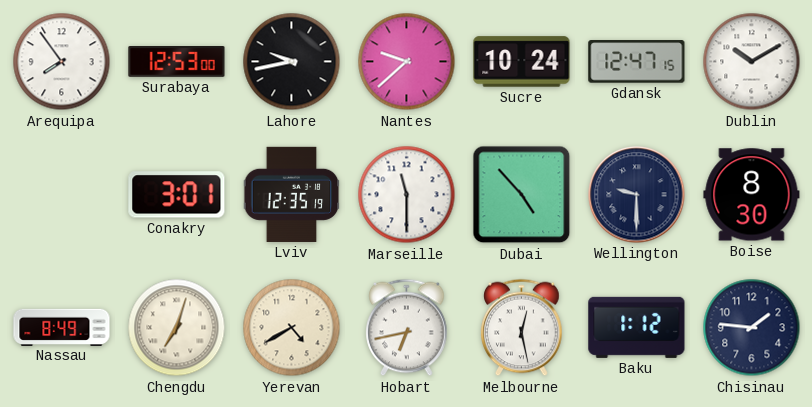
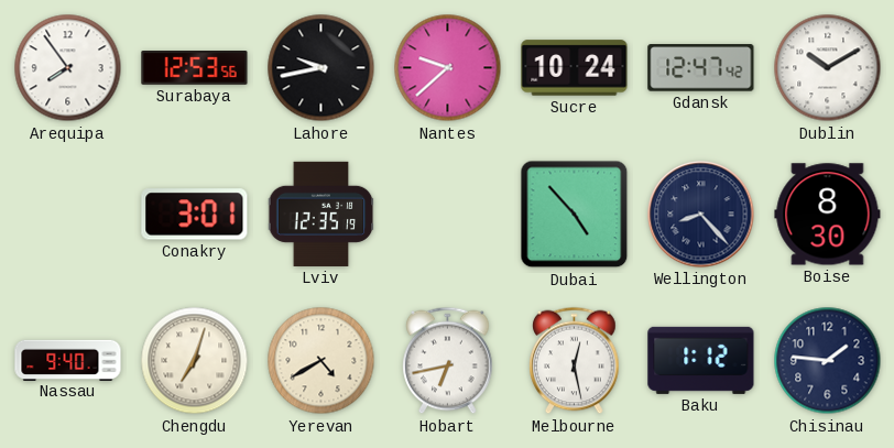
Surabaya: 12:53:00 -> 12:53:56 (195, 68)
Gdansk: 12:47:15 -> 12:47:42 (701, 68)
Marseille: 11:30 -> none (407, 195)
Wellington: 9:30 -> 8:23 (701, 215)
Nassau: 8:49 -> 9:40 (68, 360)
